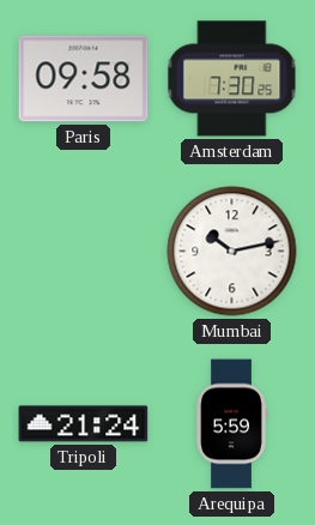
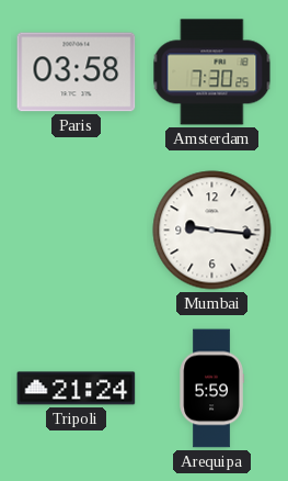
Paris: 09:58 -> 03:58 (77, 72)
Mumbai: 10:13 -> 9:16 (212, 231)
